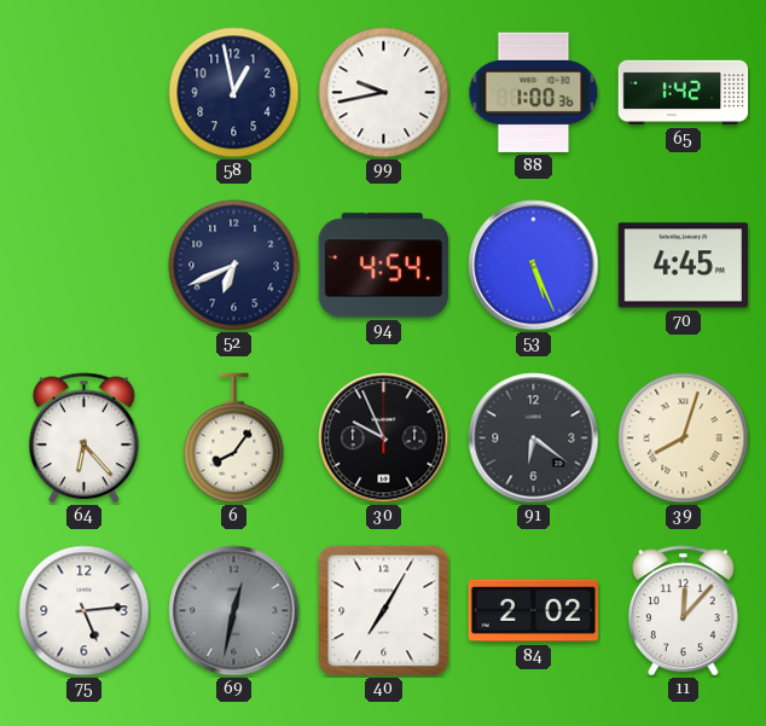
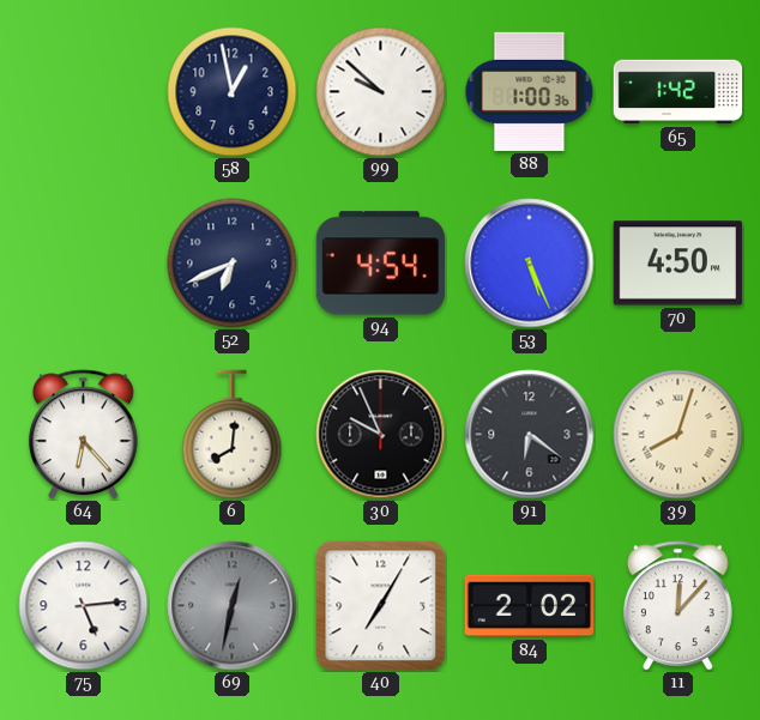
99: 9:43 -> 9:52 (381, 92)
70: 4:45 -> 4:50 (678, 264)
6: 8:06 -> 8:01 (233, 435)
